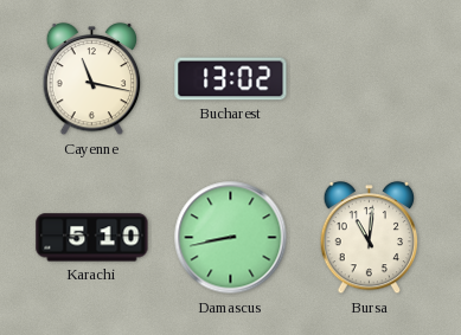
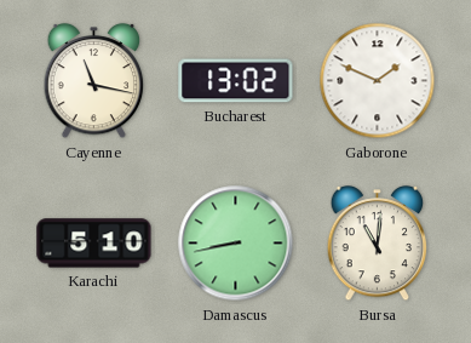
Gaborone: none -> 1:49 (378, 81)
